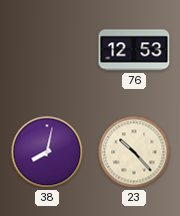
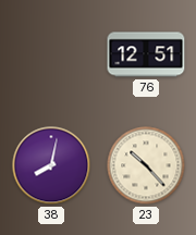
76: 12:53 -> 12:51 (146, 54)
